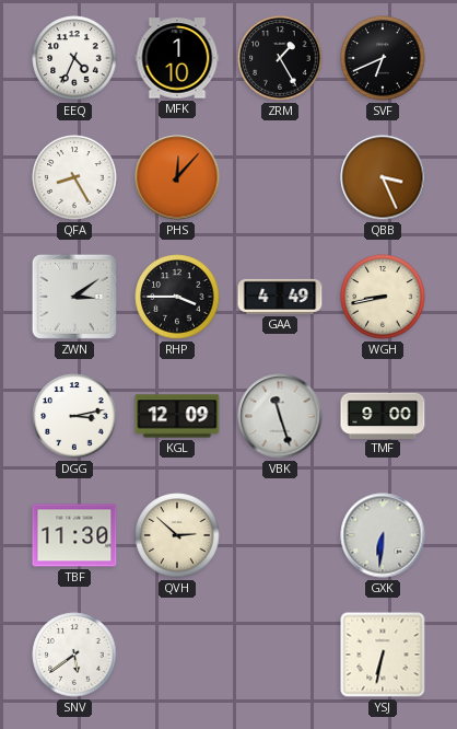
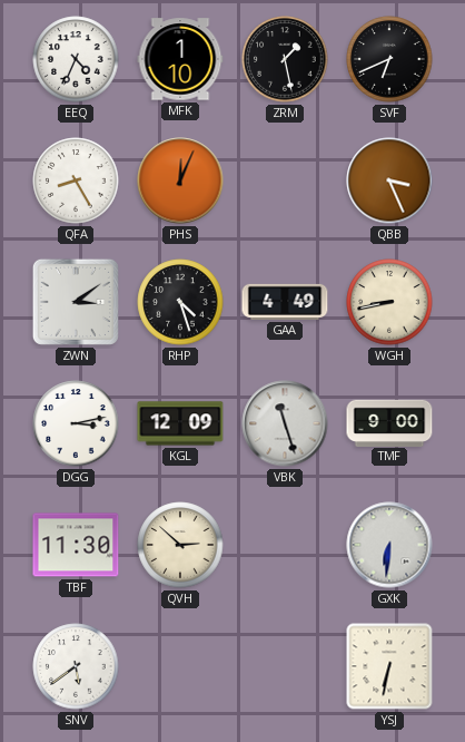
ZRM: 1:25 -> 1:28 (285, 59)
PHS: 12:07 -> 12:04 (180, 180)
RHP: 3:45 -> 4:27 (180, 302)
